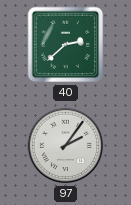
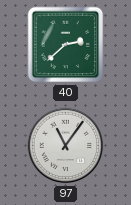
97: 2:06 -> 11:06 (66, 146)
